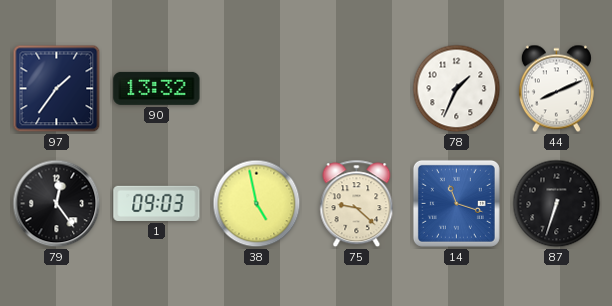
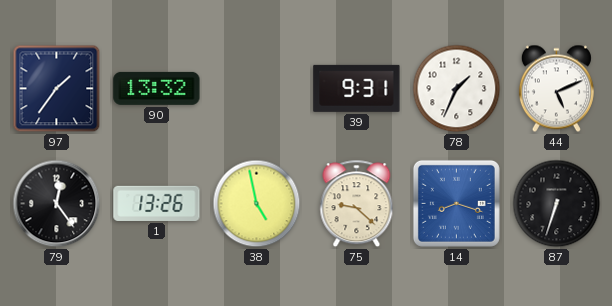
39: none -> 9:31 (357, 88)
44: 8:11 -> 5:11 (556, 89)
1: 09:03 -> 13:26 (157, 203)
14: 11:18 -> 8:18 (456, 203)
